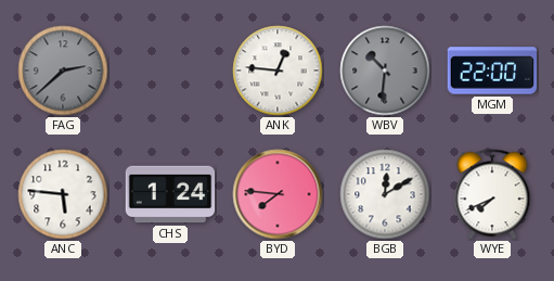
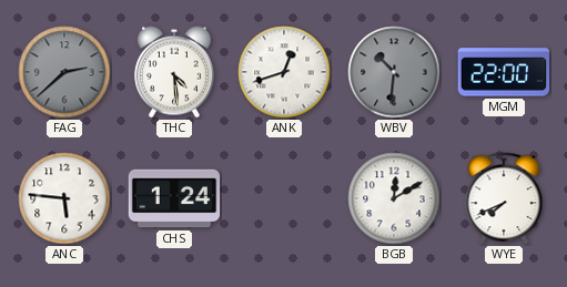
THC: none -> 4:29 (174, 72)
ANK: 12:46 -> 12:42 (284, 72)
BYD: 7:46 -> none (278, 194)
